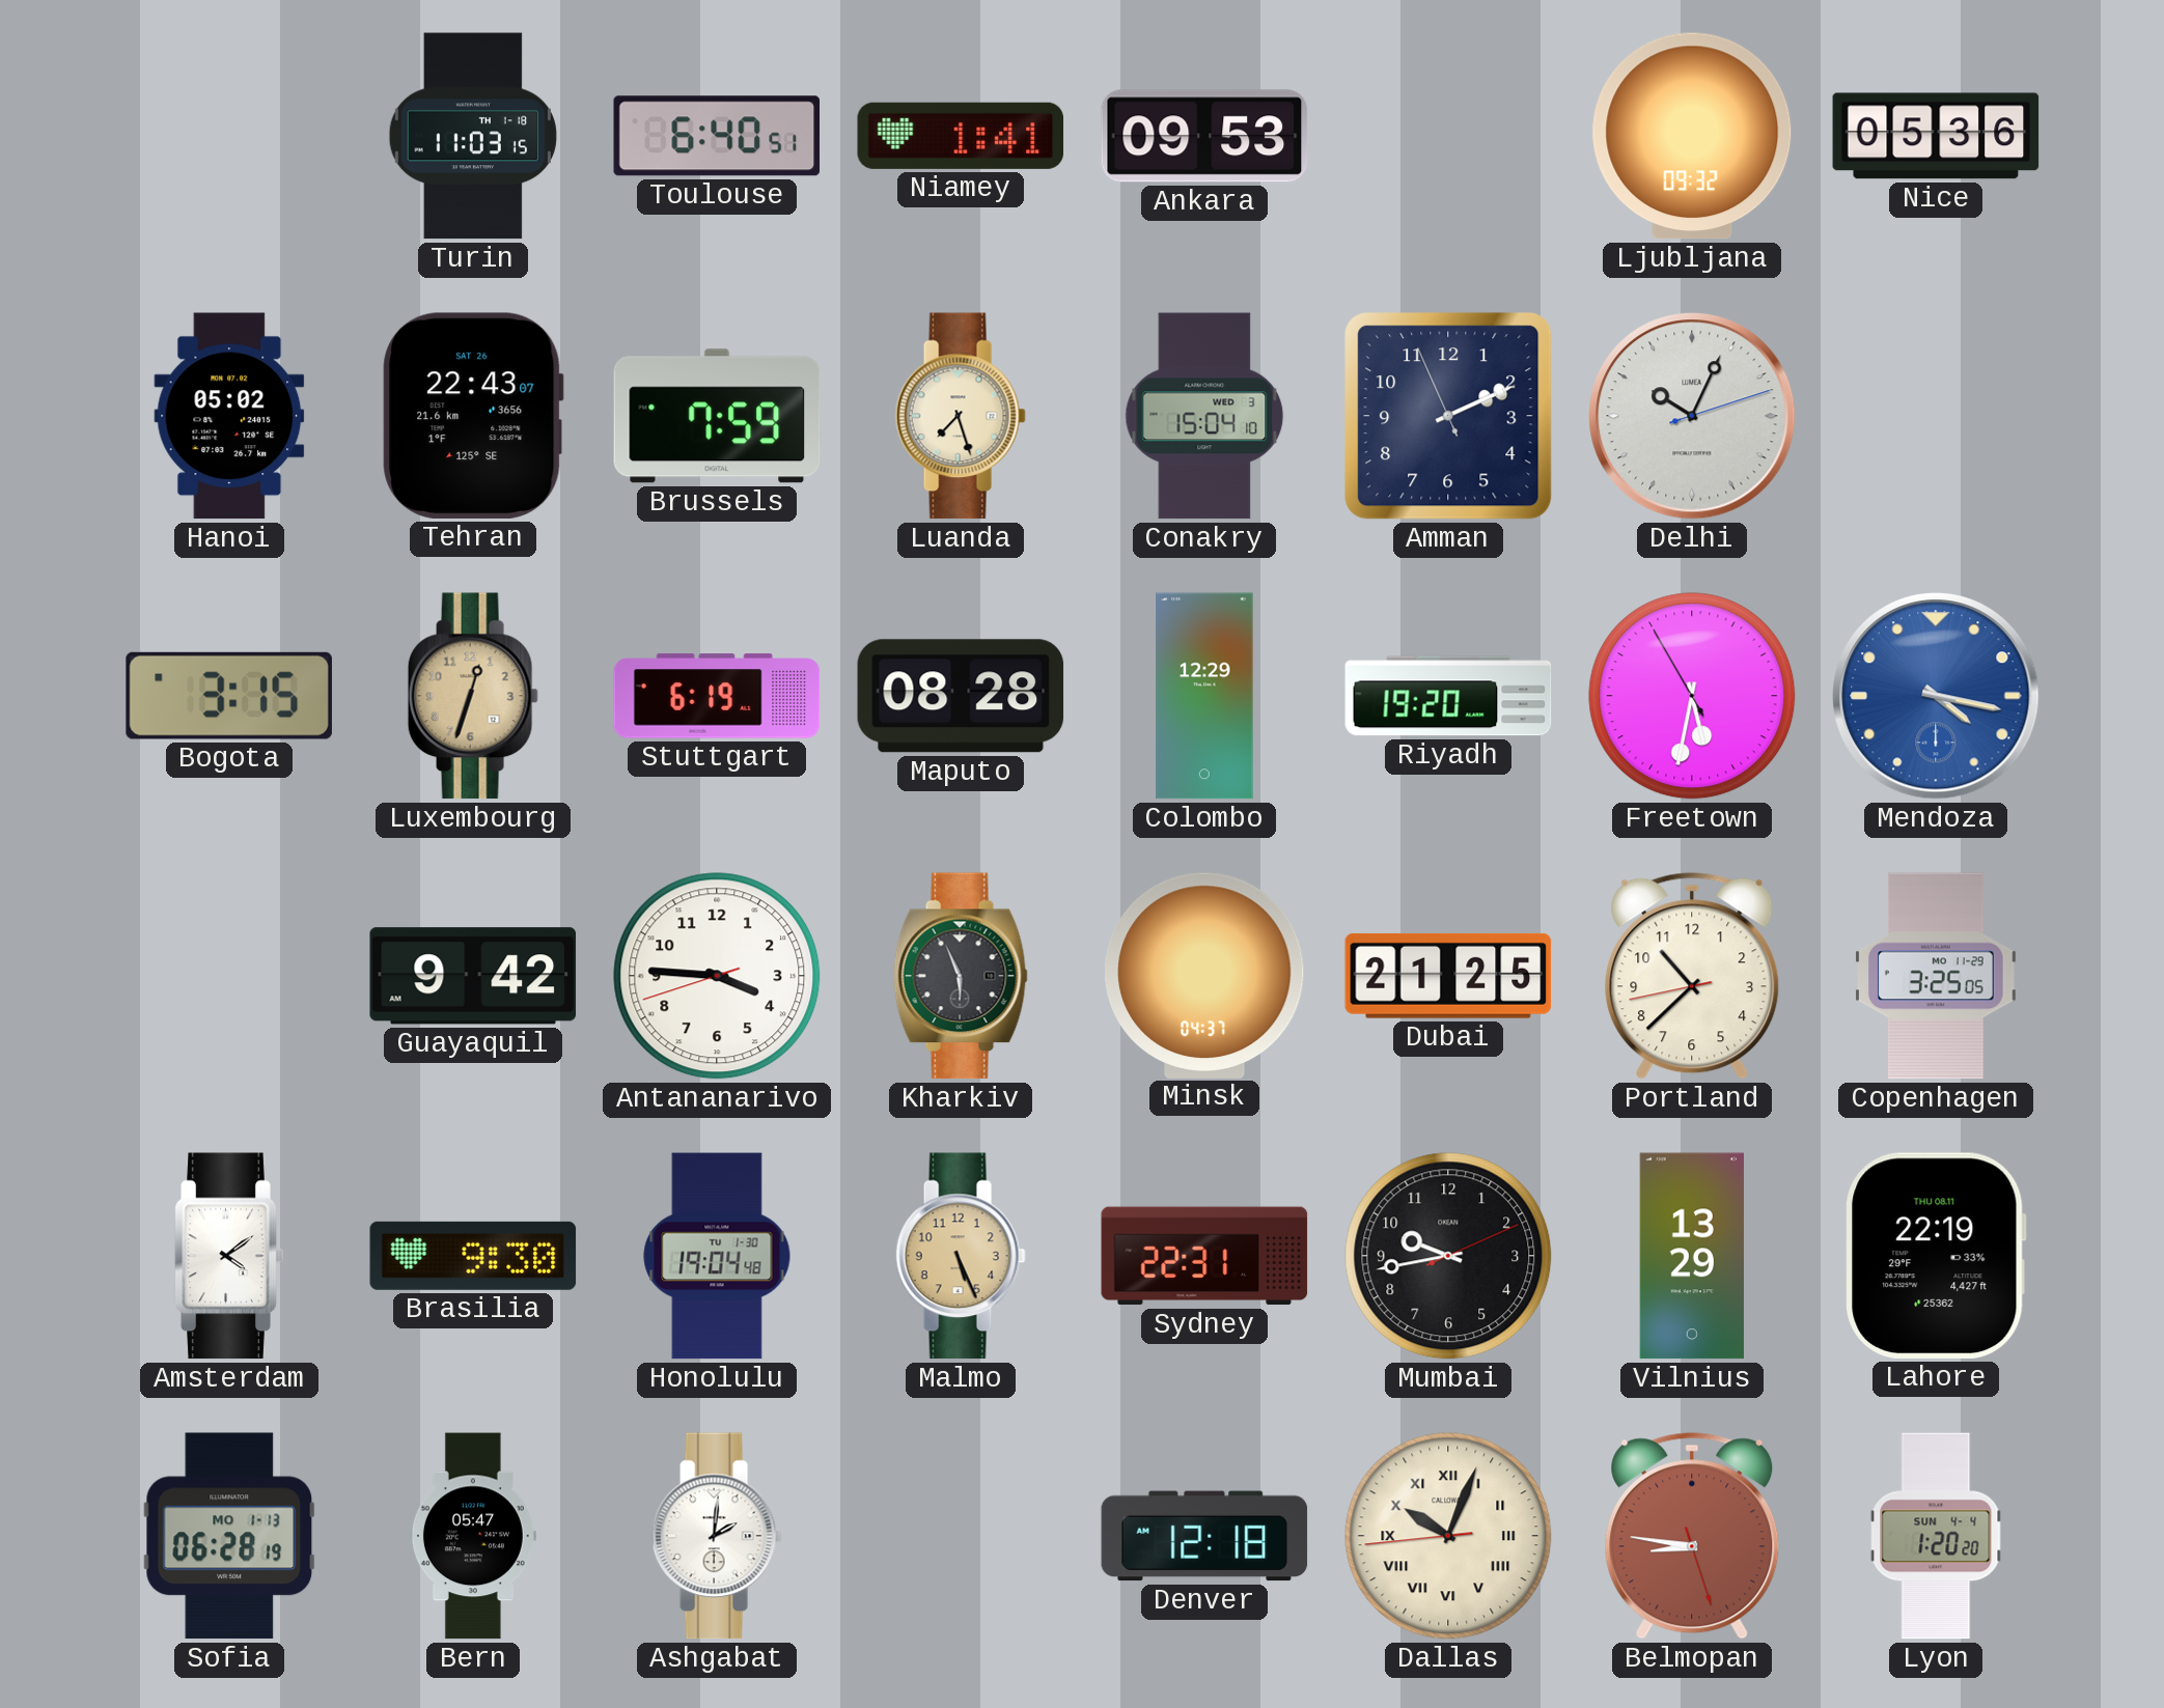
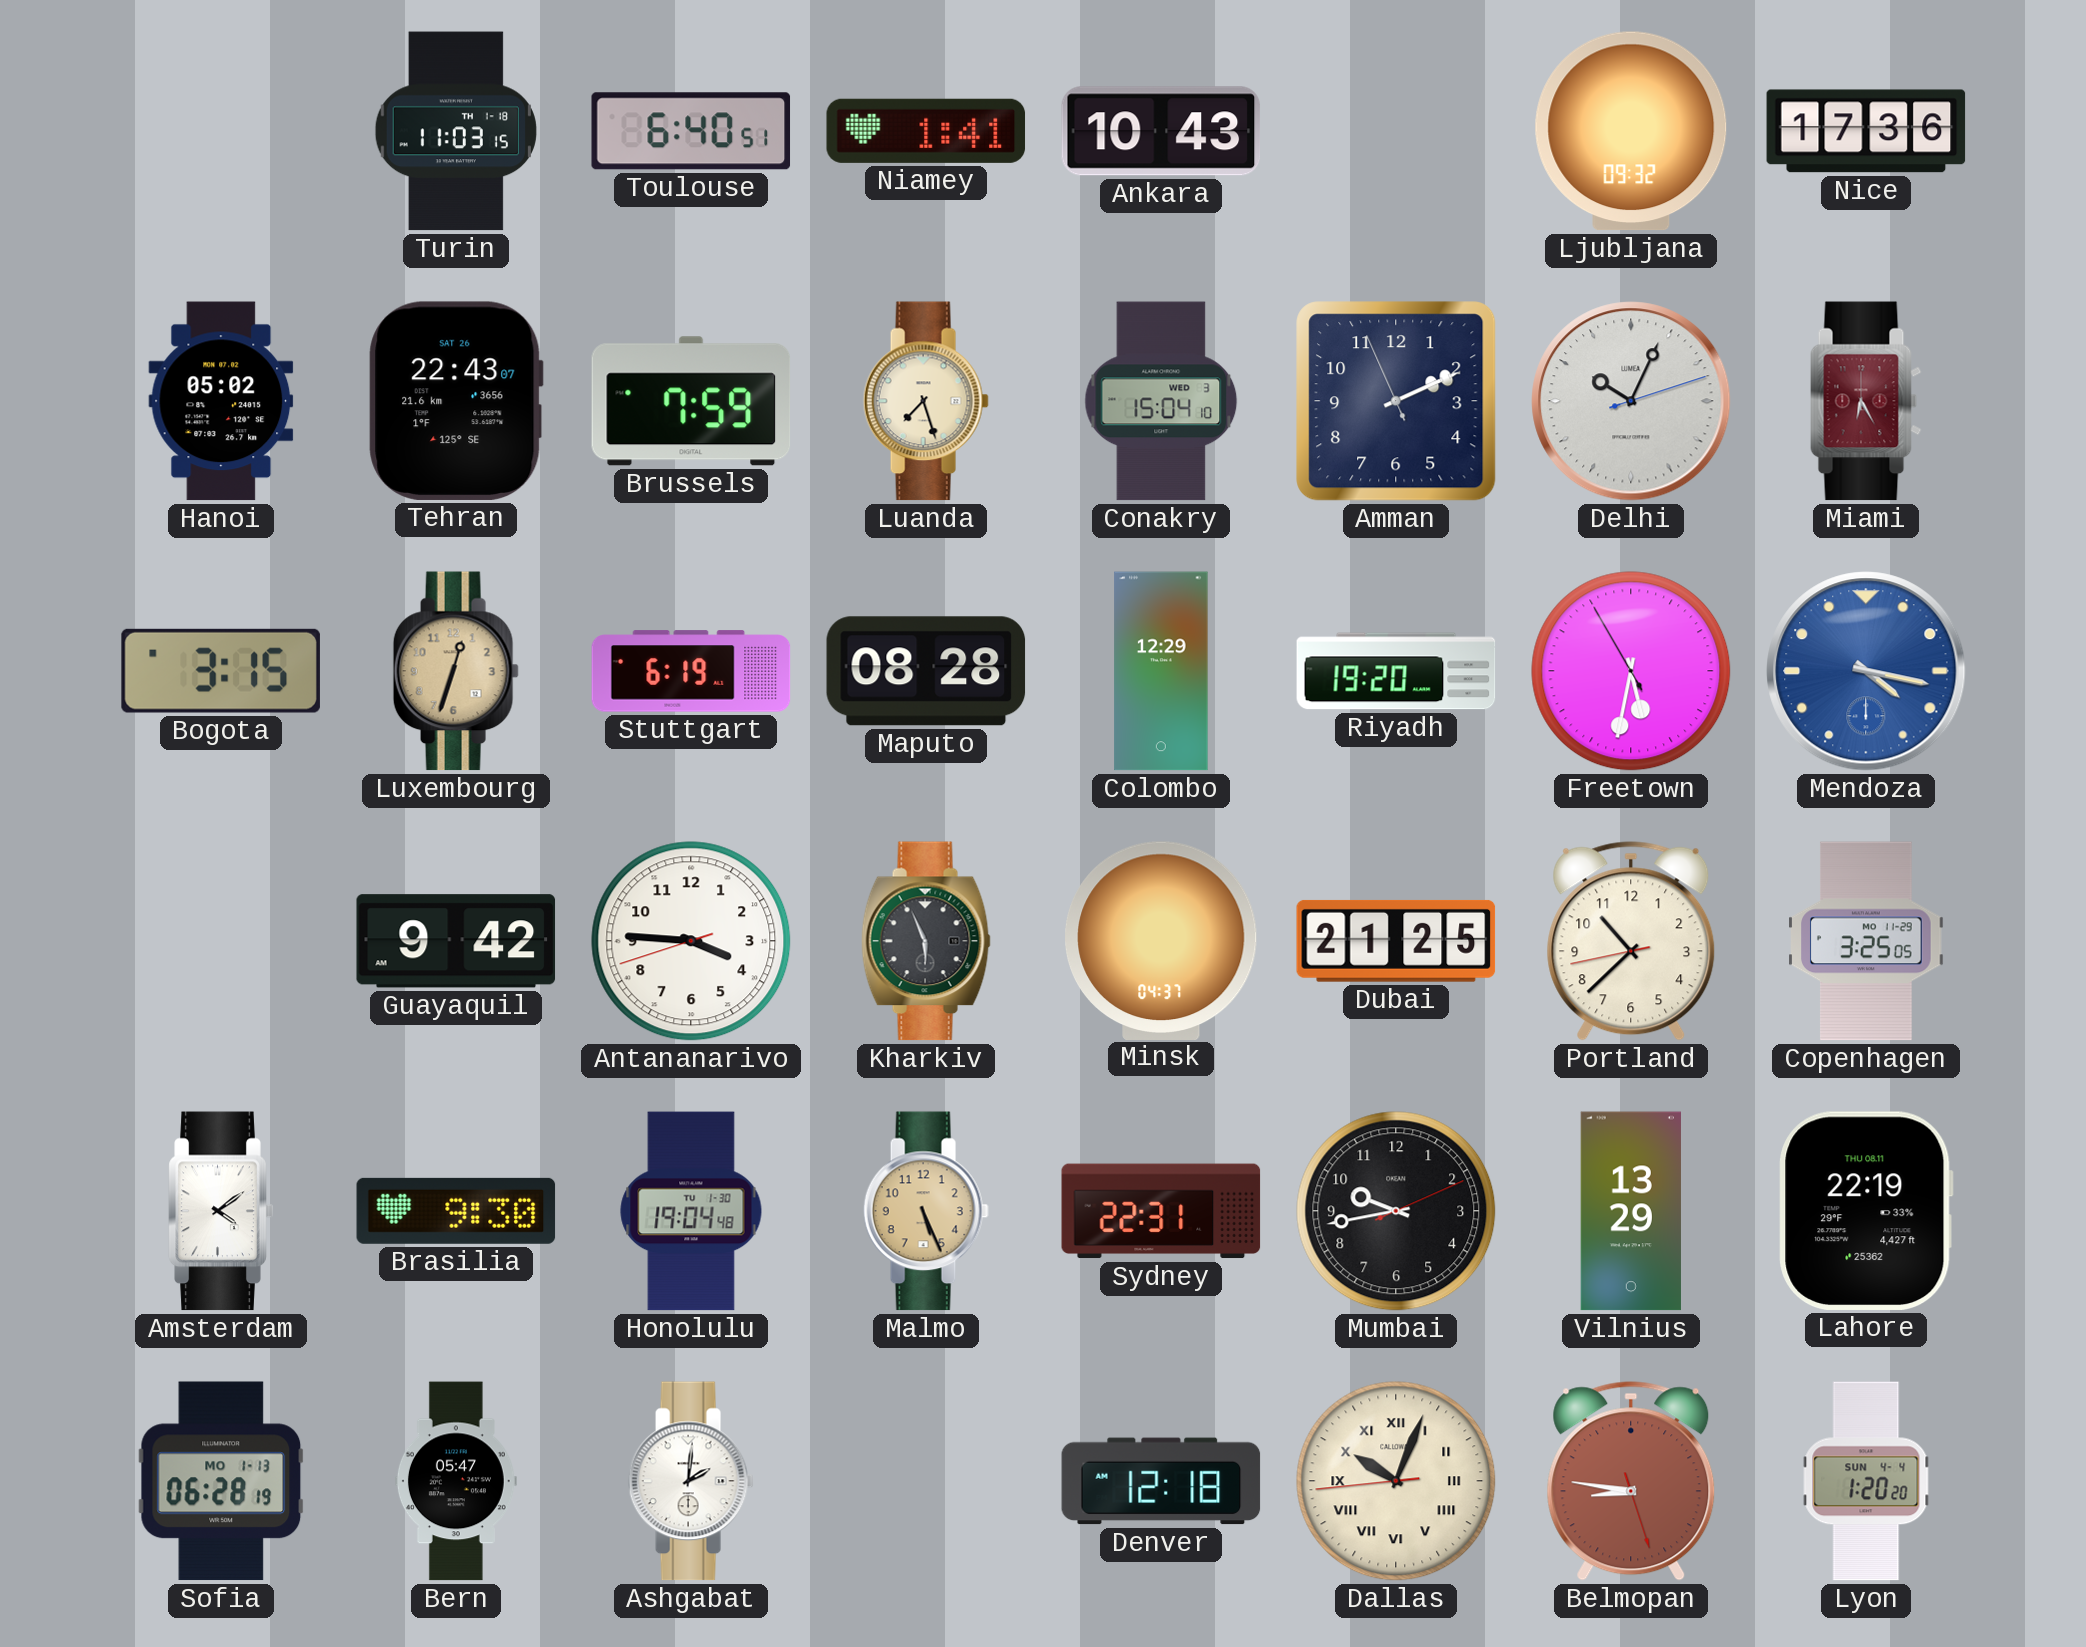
Ankara: 09:53 -> 10:43 (1161, 131)
Nice: 05:36 -> 17:36 (1866, 131)
Miami: none -> 6:25 (1866, 401)
